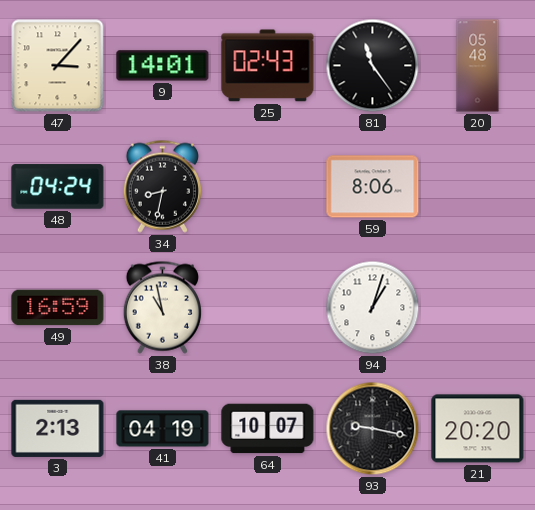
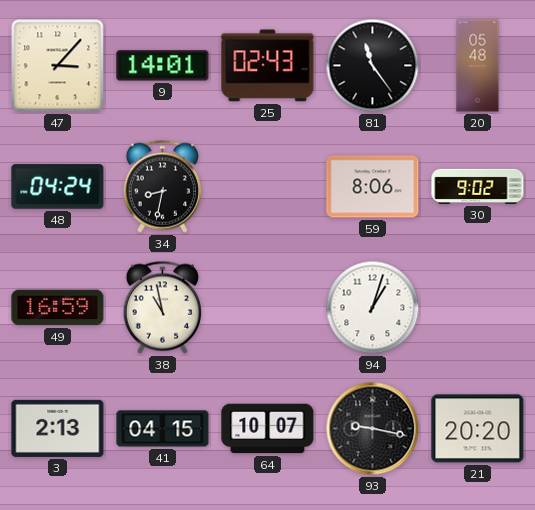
30: none -> 9:02 (478, 186)
41: 04:19 -> 04:15 (163, 429)
